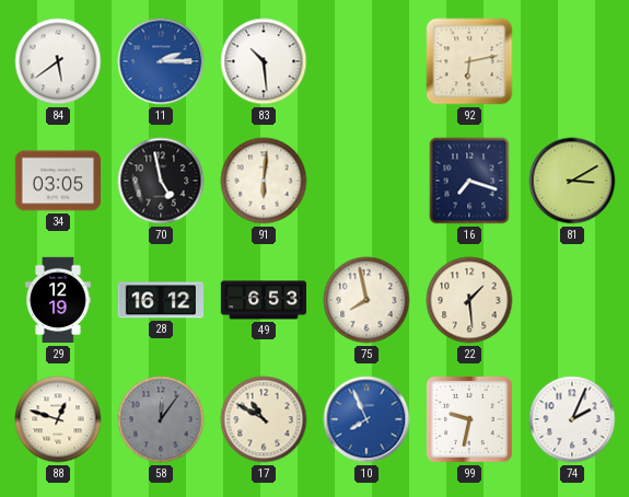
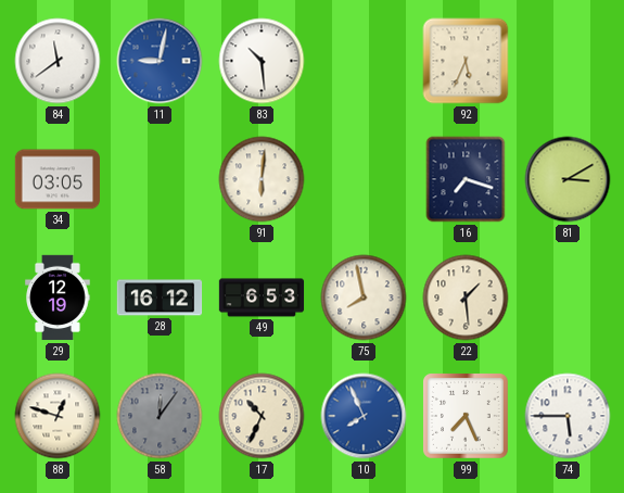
84: 5:39 -> 11:39 (58, 61)
11: 2:15 -> 9:02 (160, 61)
92: 6:13 -> 5:34 (466, 61)
70: 4:58 -> none (161, 181)
17: 10:50 -> 10:34 (262, 416)
99: 9:32 -> 7:26 (467, 417)
74: 2:04 -> 5:45 (568, 416)
